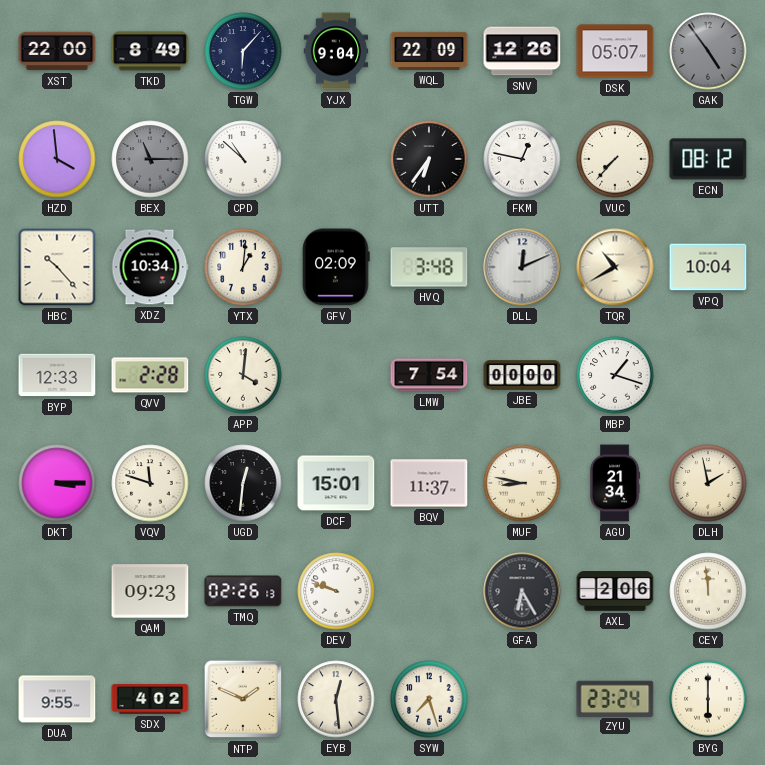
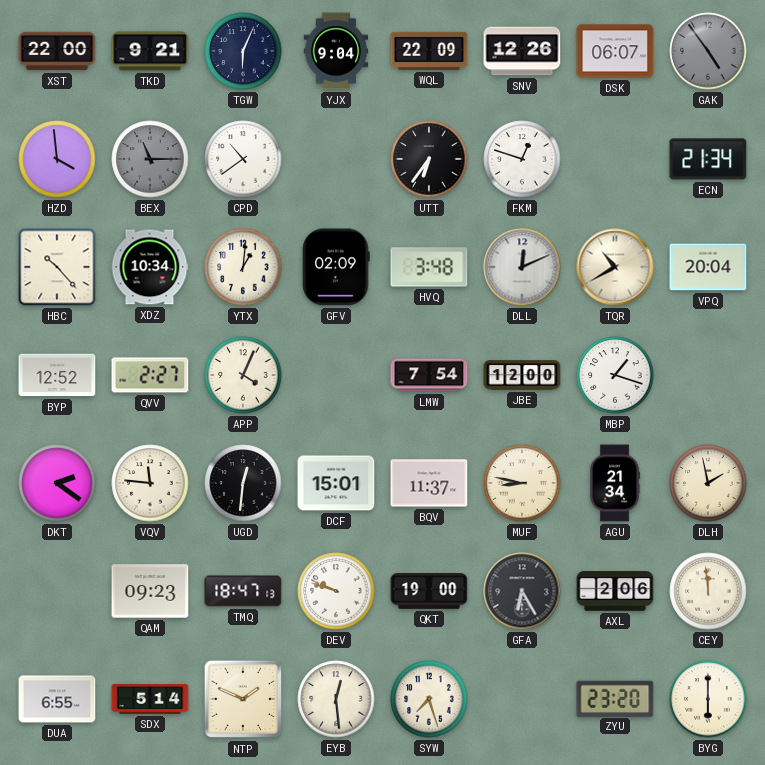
TKD: 8:49 -> 9:21 (150, 51)
TGW: 6:07 -> 6:04 (243, 51)
DSK: 05:07 -> 06:07 (615, 51)
CPD: 10:52 -> 10:39 (243, 159)
FKM: 12:47 -> 12:48 (522, 159)
VUC: 7:37 -> none (615, 159)
ECN: 08:12 -> 21:34 (708, 159)
VPQ: 10:04 -> 20:04 (708, 267)
BYP: 12:33 -> 12:52 (57, 375)
QVV: 2:28 -> 2:27 (150, 375)
APP: 4:01 -> 4:04 (243, 375)
JBE: 00:00 -> 12:00 (522, 375)
DKT: 3:15 -> 2:21 (57, 483)
VQV: 11:48 -> 11:46 (150, 483)
TMQ: 02:26 -> 18:47 (243, 591)
QKT: none -> 19:00 (429, 592)
DUA: 9:55 -> 6:55 (57, 699)
SDX: 4:02 -> 5:14 (150, 699)
ZYU: 23:24 -> 23:20 (615, 698)
